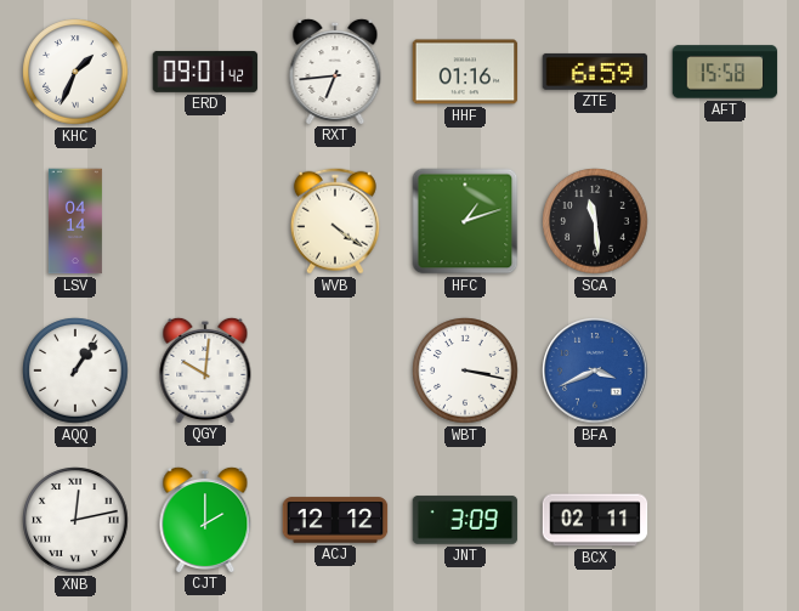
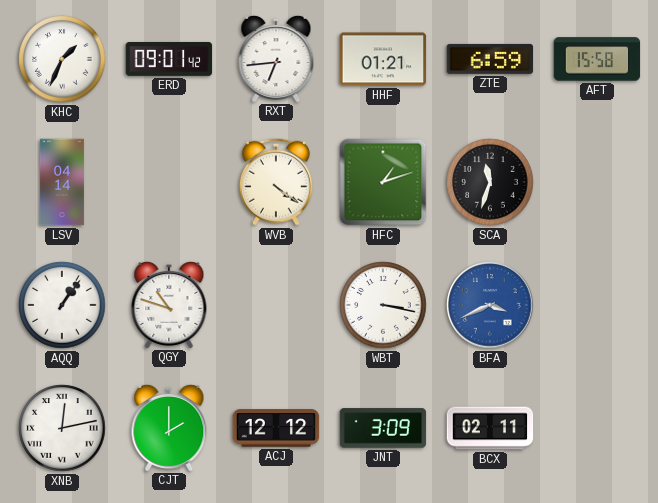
HHF: 01:16 -> 01:21 (383, 59)
SCA: 11:29 -> 11:33 (490, 182)
QGY: 10:01 -> 10:48 (169, 304)
